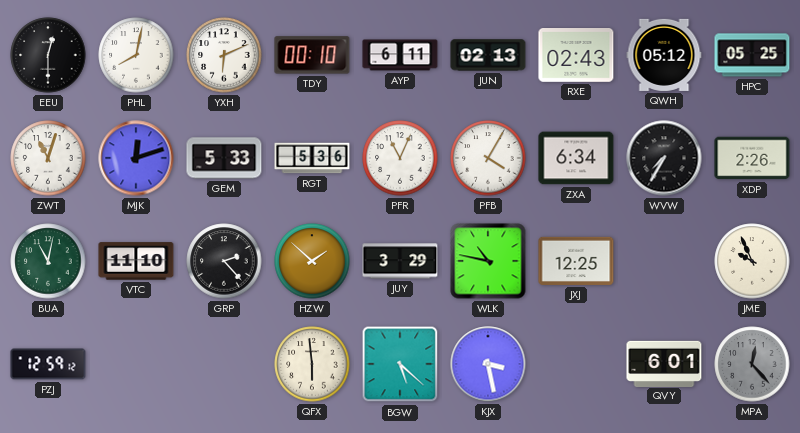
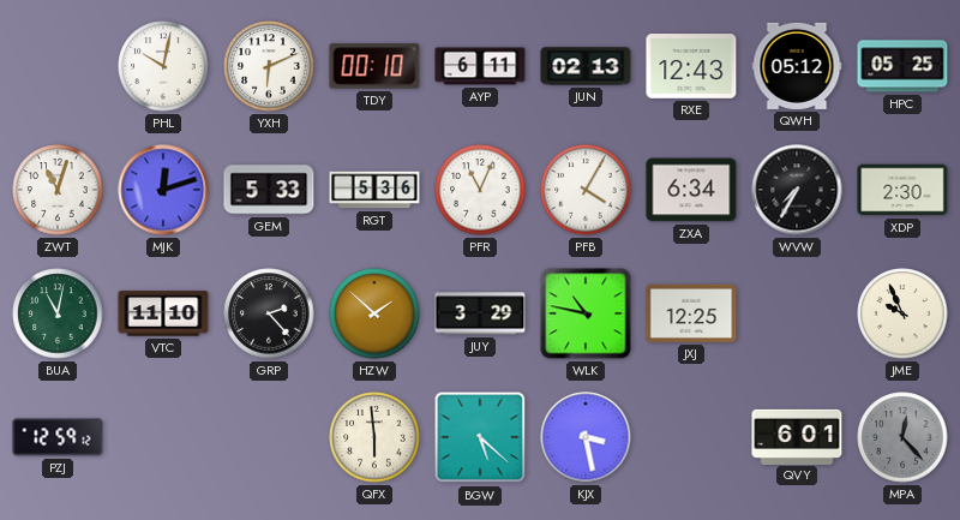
EEU: 12:30 -> none (48, 55)
PHL: 8:02 -> 10:02 (163, 66)
RXE: 02:43 -> 12:43 (691, 67)
XDP: 2:26 -> 2:30 (902, 190)
